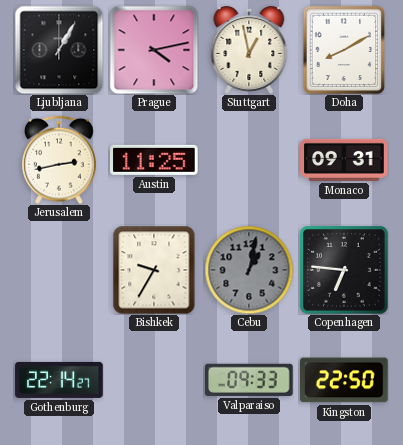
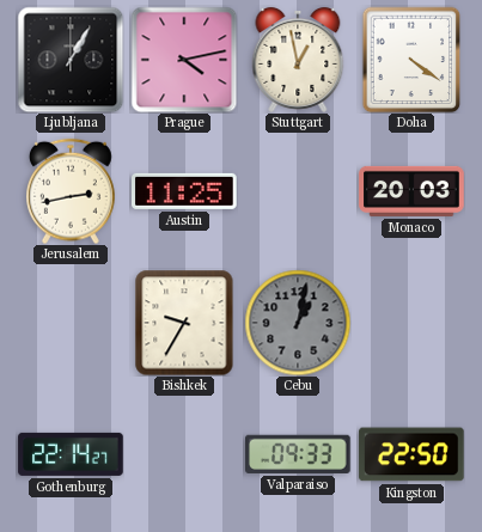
Doha: 8:10 -> 4:21 (411, 60)
Monaco: 09:31 -> 20:03 (411, 191)
Copenhagen: 6:46 -> none (344, 270)
